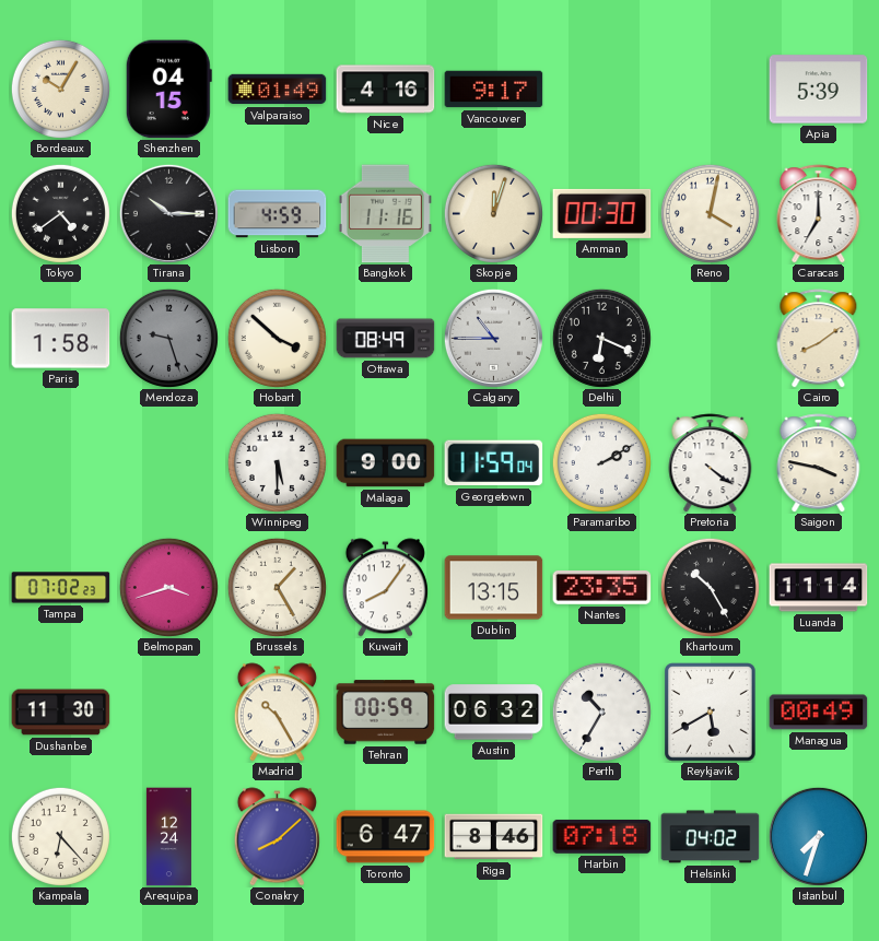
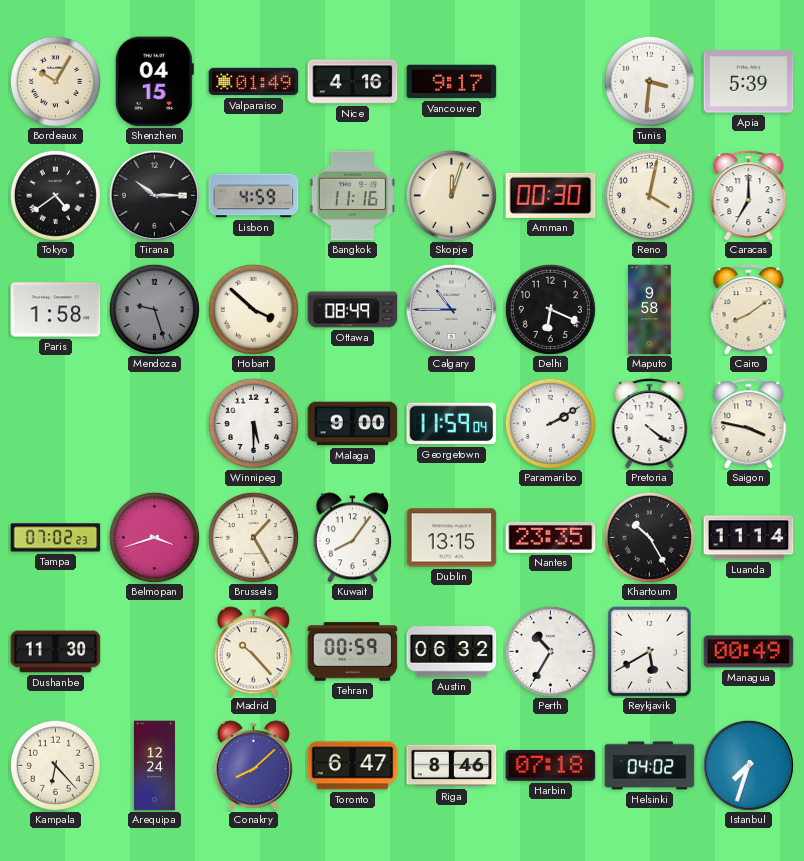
Tunis: none -> 3:31 (649, 81)
Maputo: none -> 9:58 (650, 310)
Madrid: 10:25 -> 10:23 (253, 652)
